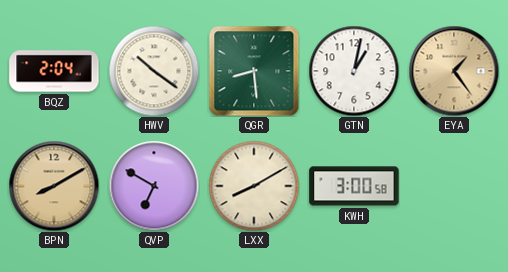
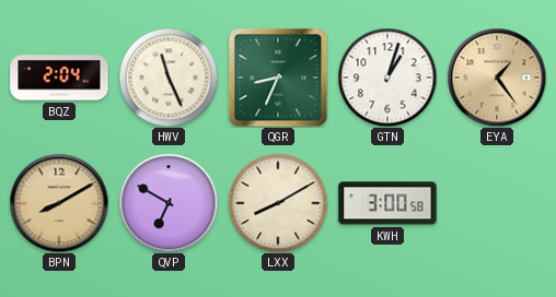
HWV: 10:21 -> 11:26 (169, 78)
QGR: 8:29 -> 8:34 (278, 78)
GTN: 1:02 -> 1:03 (387, 78)
